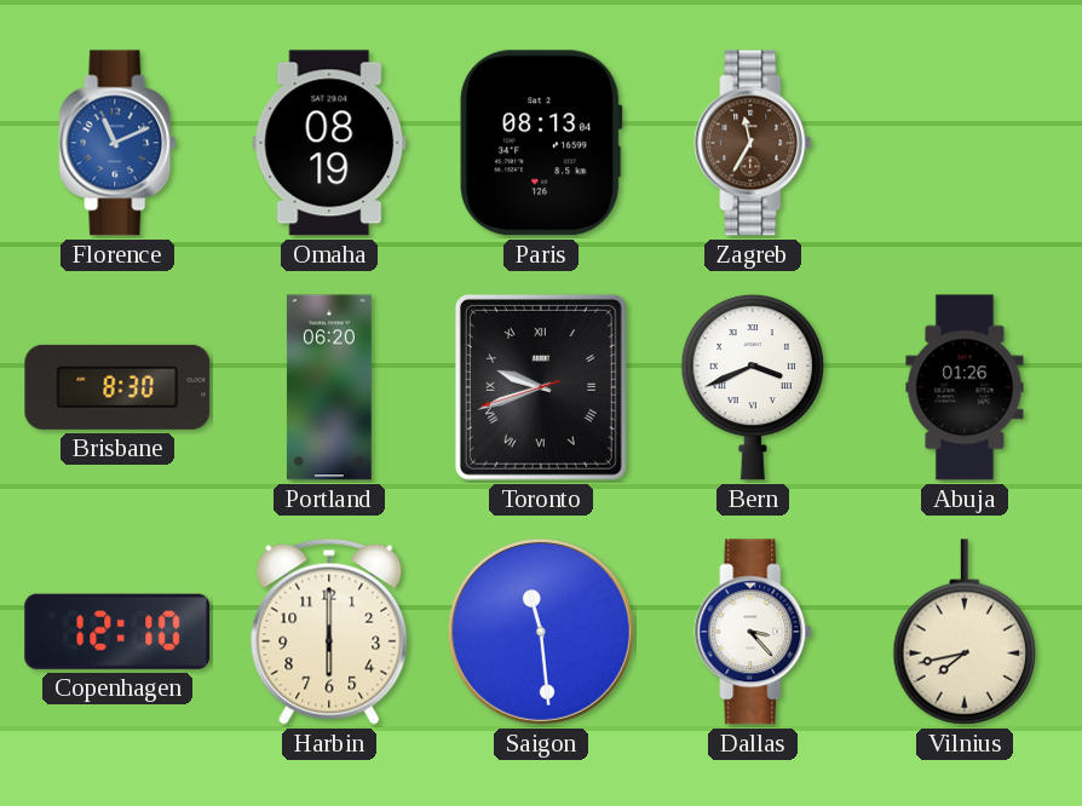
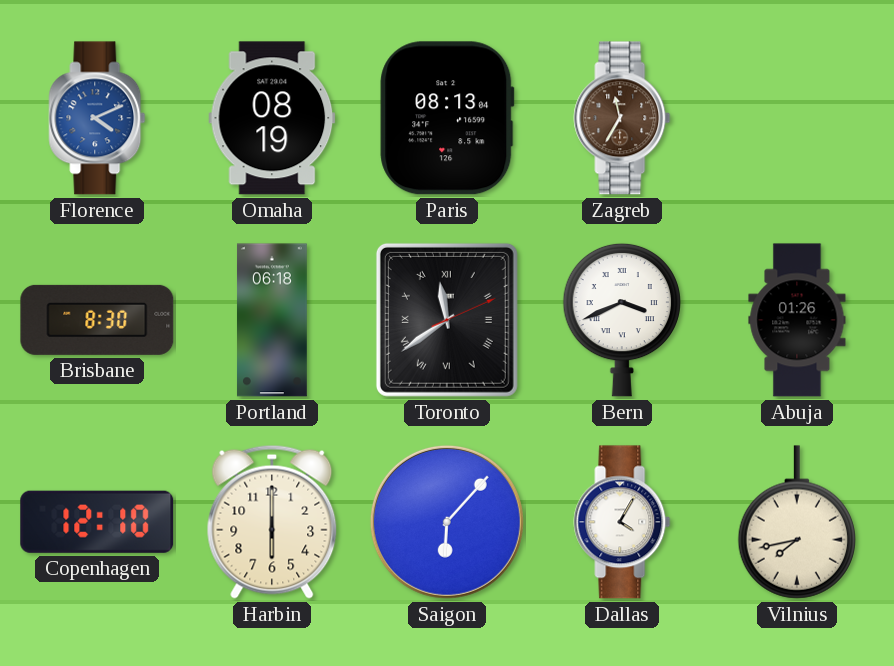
Florence: 11:11 -> 4:11 (97, 118)
Portland: 06:20 -> 06:18 (272, 320)
Toronto: 9:41 -> 11:39 (447, 320)
Saigon: 11:29 -> 6:07 (447, 522)
Dallas: 3:23 -> 4:05 (622, 522)
